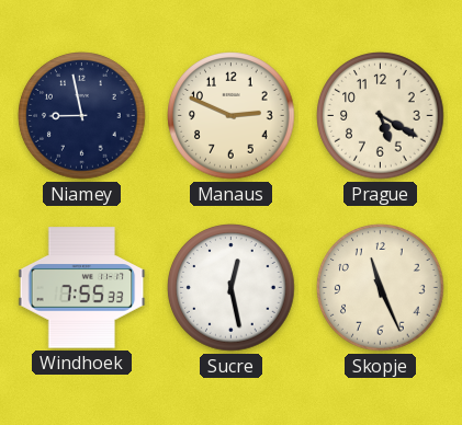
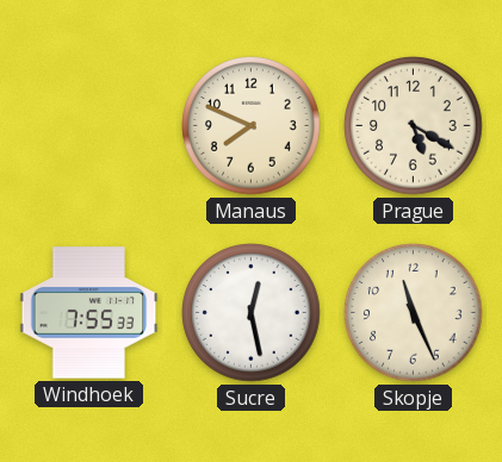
Niamey: 8:58 -> none (82, 116)
Manaus: 2:49 -> 7:49 (252, 126)
